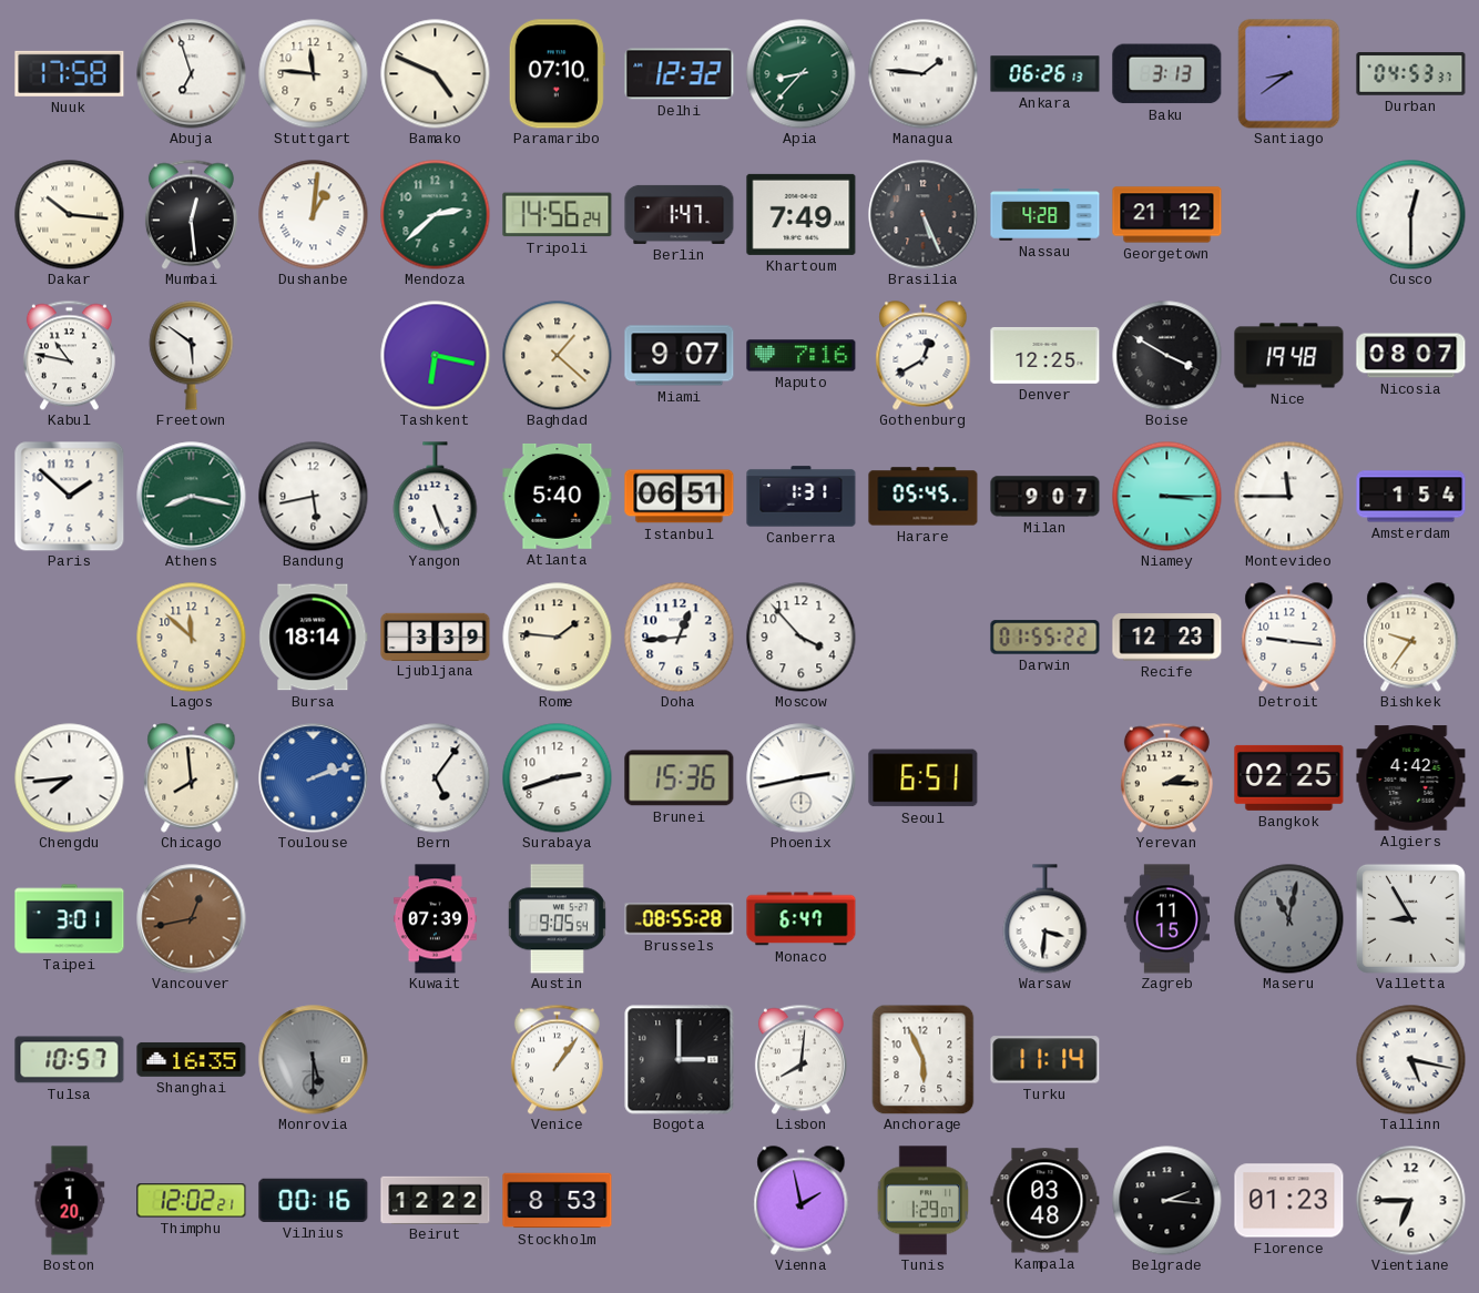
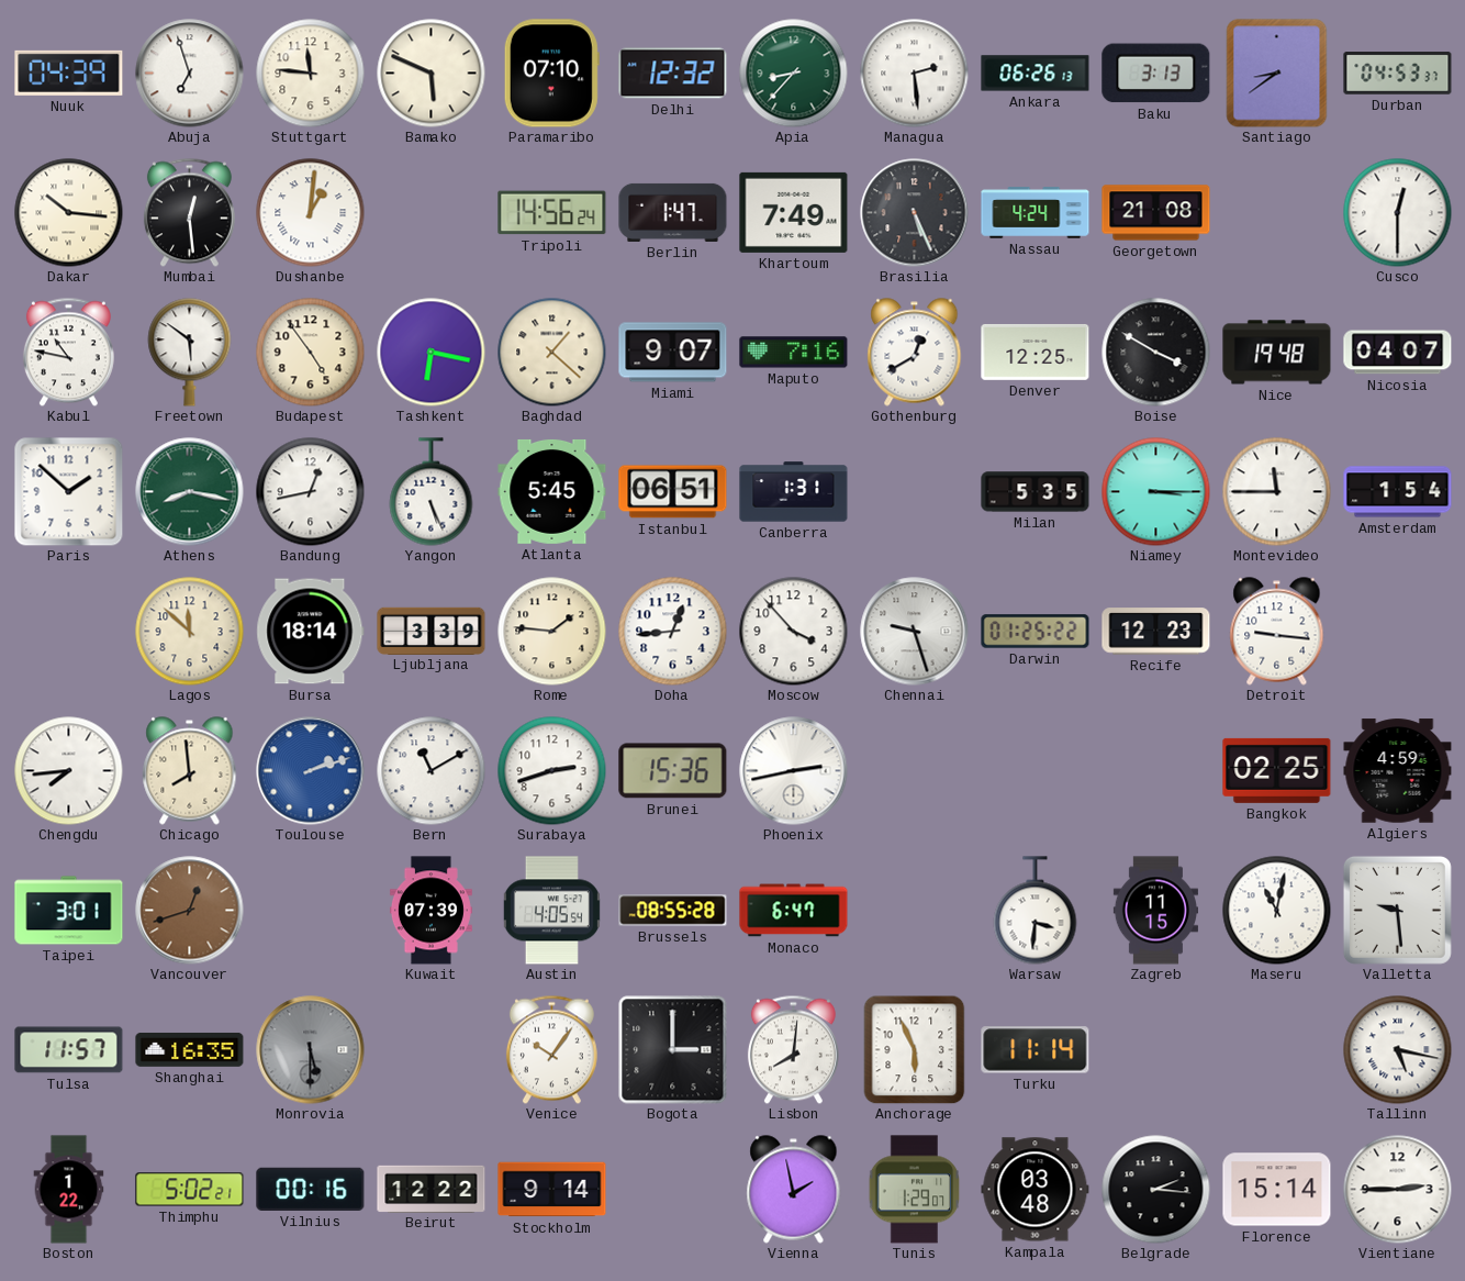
Nuuk: 17:58 -> 04:39 (69, 73)
Bamako: 4:49 -> 5:49 (432, 74)
Managua: 1:46 -> 2:29 (915, 74)
Mendoza: 2:38 -> none (436, 215)
Nassau: 4:28 -> 4:24 (1036, 213)
Georgetown: 21:12 -> 21:08 (1156, 213)
Budapest: none -> 4:54 (311, 353)
Nicosia: 08:07 -> 04:07 (1398, 353)
Bandung: 5:43 -> 12:43 (311, 492)
Atlanta: 5:40 -> 5:45 (552, 491)
Harare: 05:45 -> none (924, 497)
Milan: 9:07 -> 5:35 (1036, 492)
Chennai: none -> 9:27 (915, 632)
Darwin: 01:55 -> 01:25 (1036, 632)
Bishkek: 9:36 -> none (1411, 638)
Bern: 5:06 -> 11:10 (432, 771)
Seoul: 6:51 -> none (924, 778)
Yerevan: 2:15 -> none (1166, 777)
Algiers: 4:42 -> 4:59 (1398, 771)
Vancouver: 12:43 -> 12:42 (190, 911)
Austin: 9:05 -> 4:05 (551, 911)
Maseru dial: grey -> white (1277, 911)
Valletta: 8:55 -> 9:29 (1397, 910)
Tulsa: 10:57 -> 11:57 (69, 1050)
Venice: 1:06 -> 10:06 (551, 1049)
Boston: 1:20 -> 1:22 (69, 1190)
Thimphu: 12:02 -> 5:02 (190, 1190)
Stockholm: 8:53 -> 9:14 (552, 1190)
Florence: 01:23 -> 15:14 (1277, 1190)
Vientiane: 6:45 -> 2:45 (1398, 1190)
